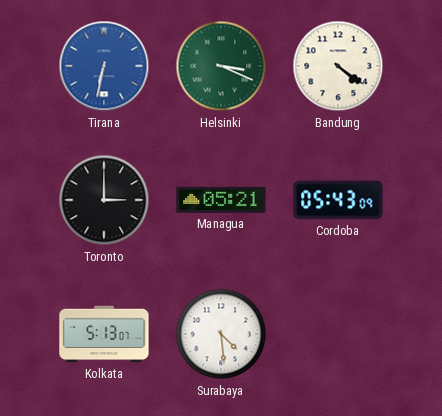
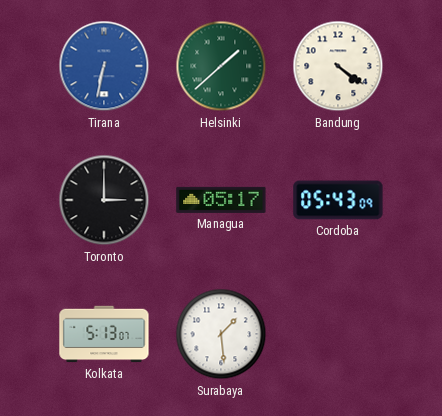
Helsinki: 3:19 -> 1:38 (221, 66)
Managua: 05:21 -> 05:17 (221, 200)
Surabaya: 4:29 -> 1:29 (221, 334)
